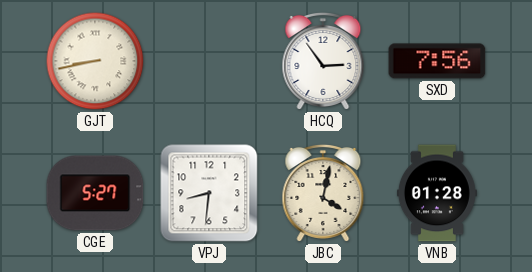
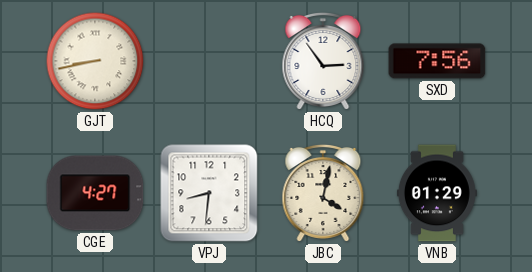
CGE: 5:27 -> 4:27 (95, 193)
VNB: 01:28 -> 01:29 (437, 193)
